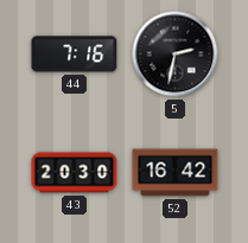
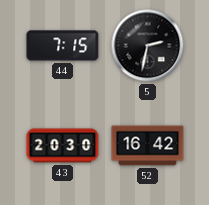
44: 7:16 -> 7:15 (63, 46)
